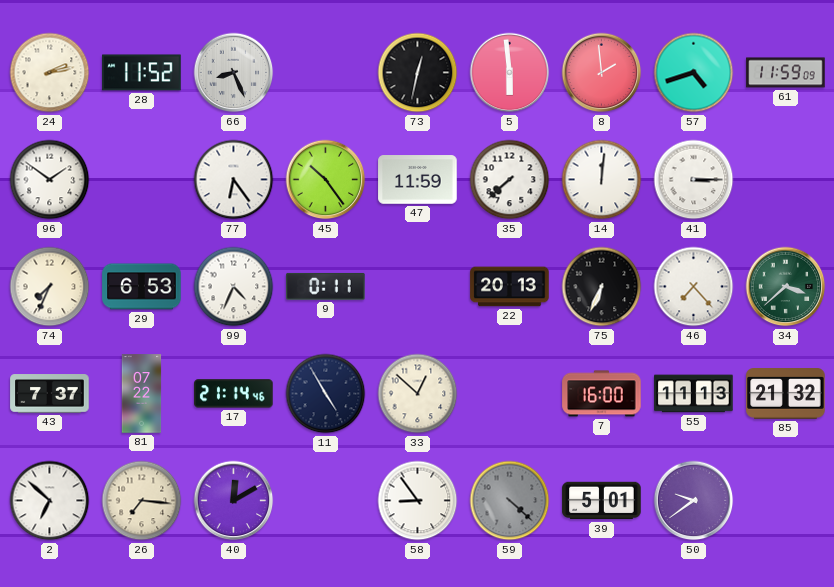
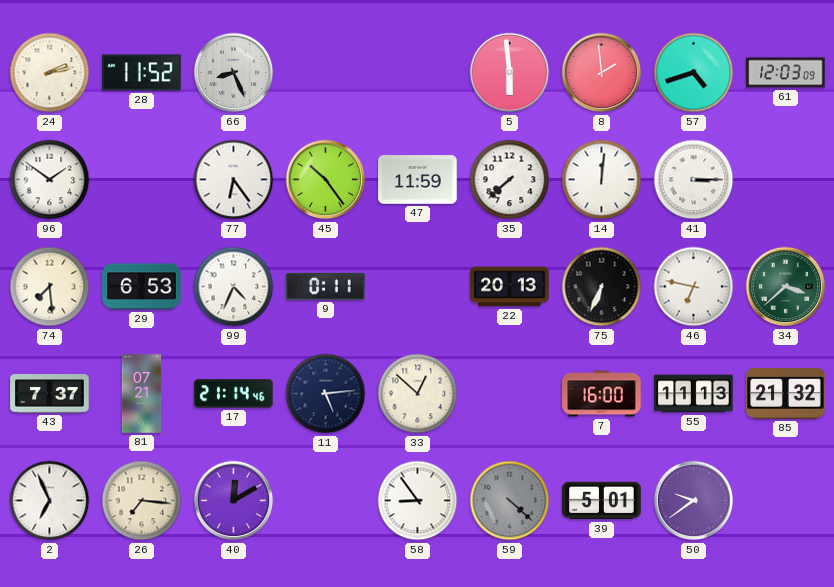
73: 12:32 -> none (418, 73)
61: 11:59 -> 12:03 (786, 73)
74: 7:34 -> 7:29 (50, 287)
46: 7:23 -> 6:47 (694, 287)
81: 07:22 -> 07:21 (142, 394)
11: 4:55 -> 5:14 (326, 394)
2: 6:52 -> 6:56 (50, 501)
